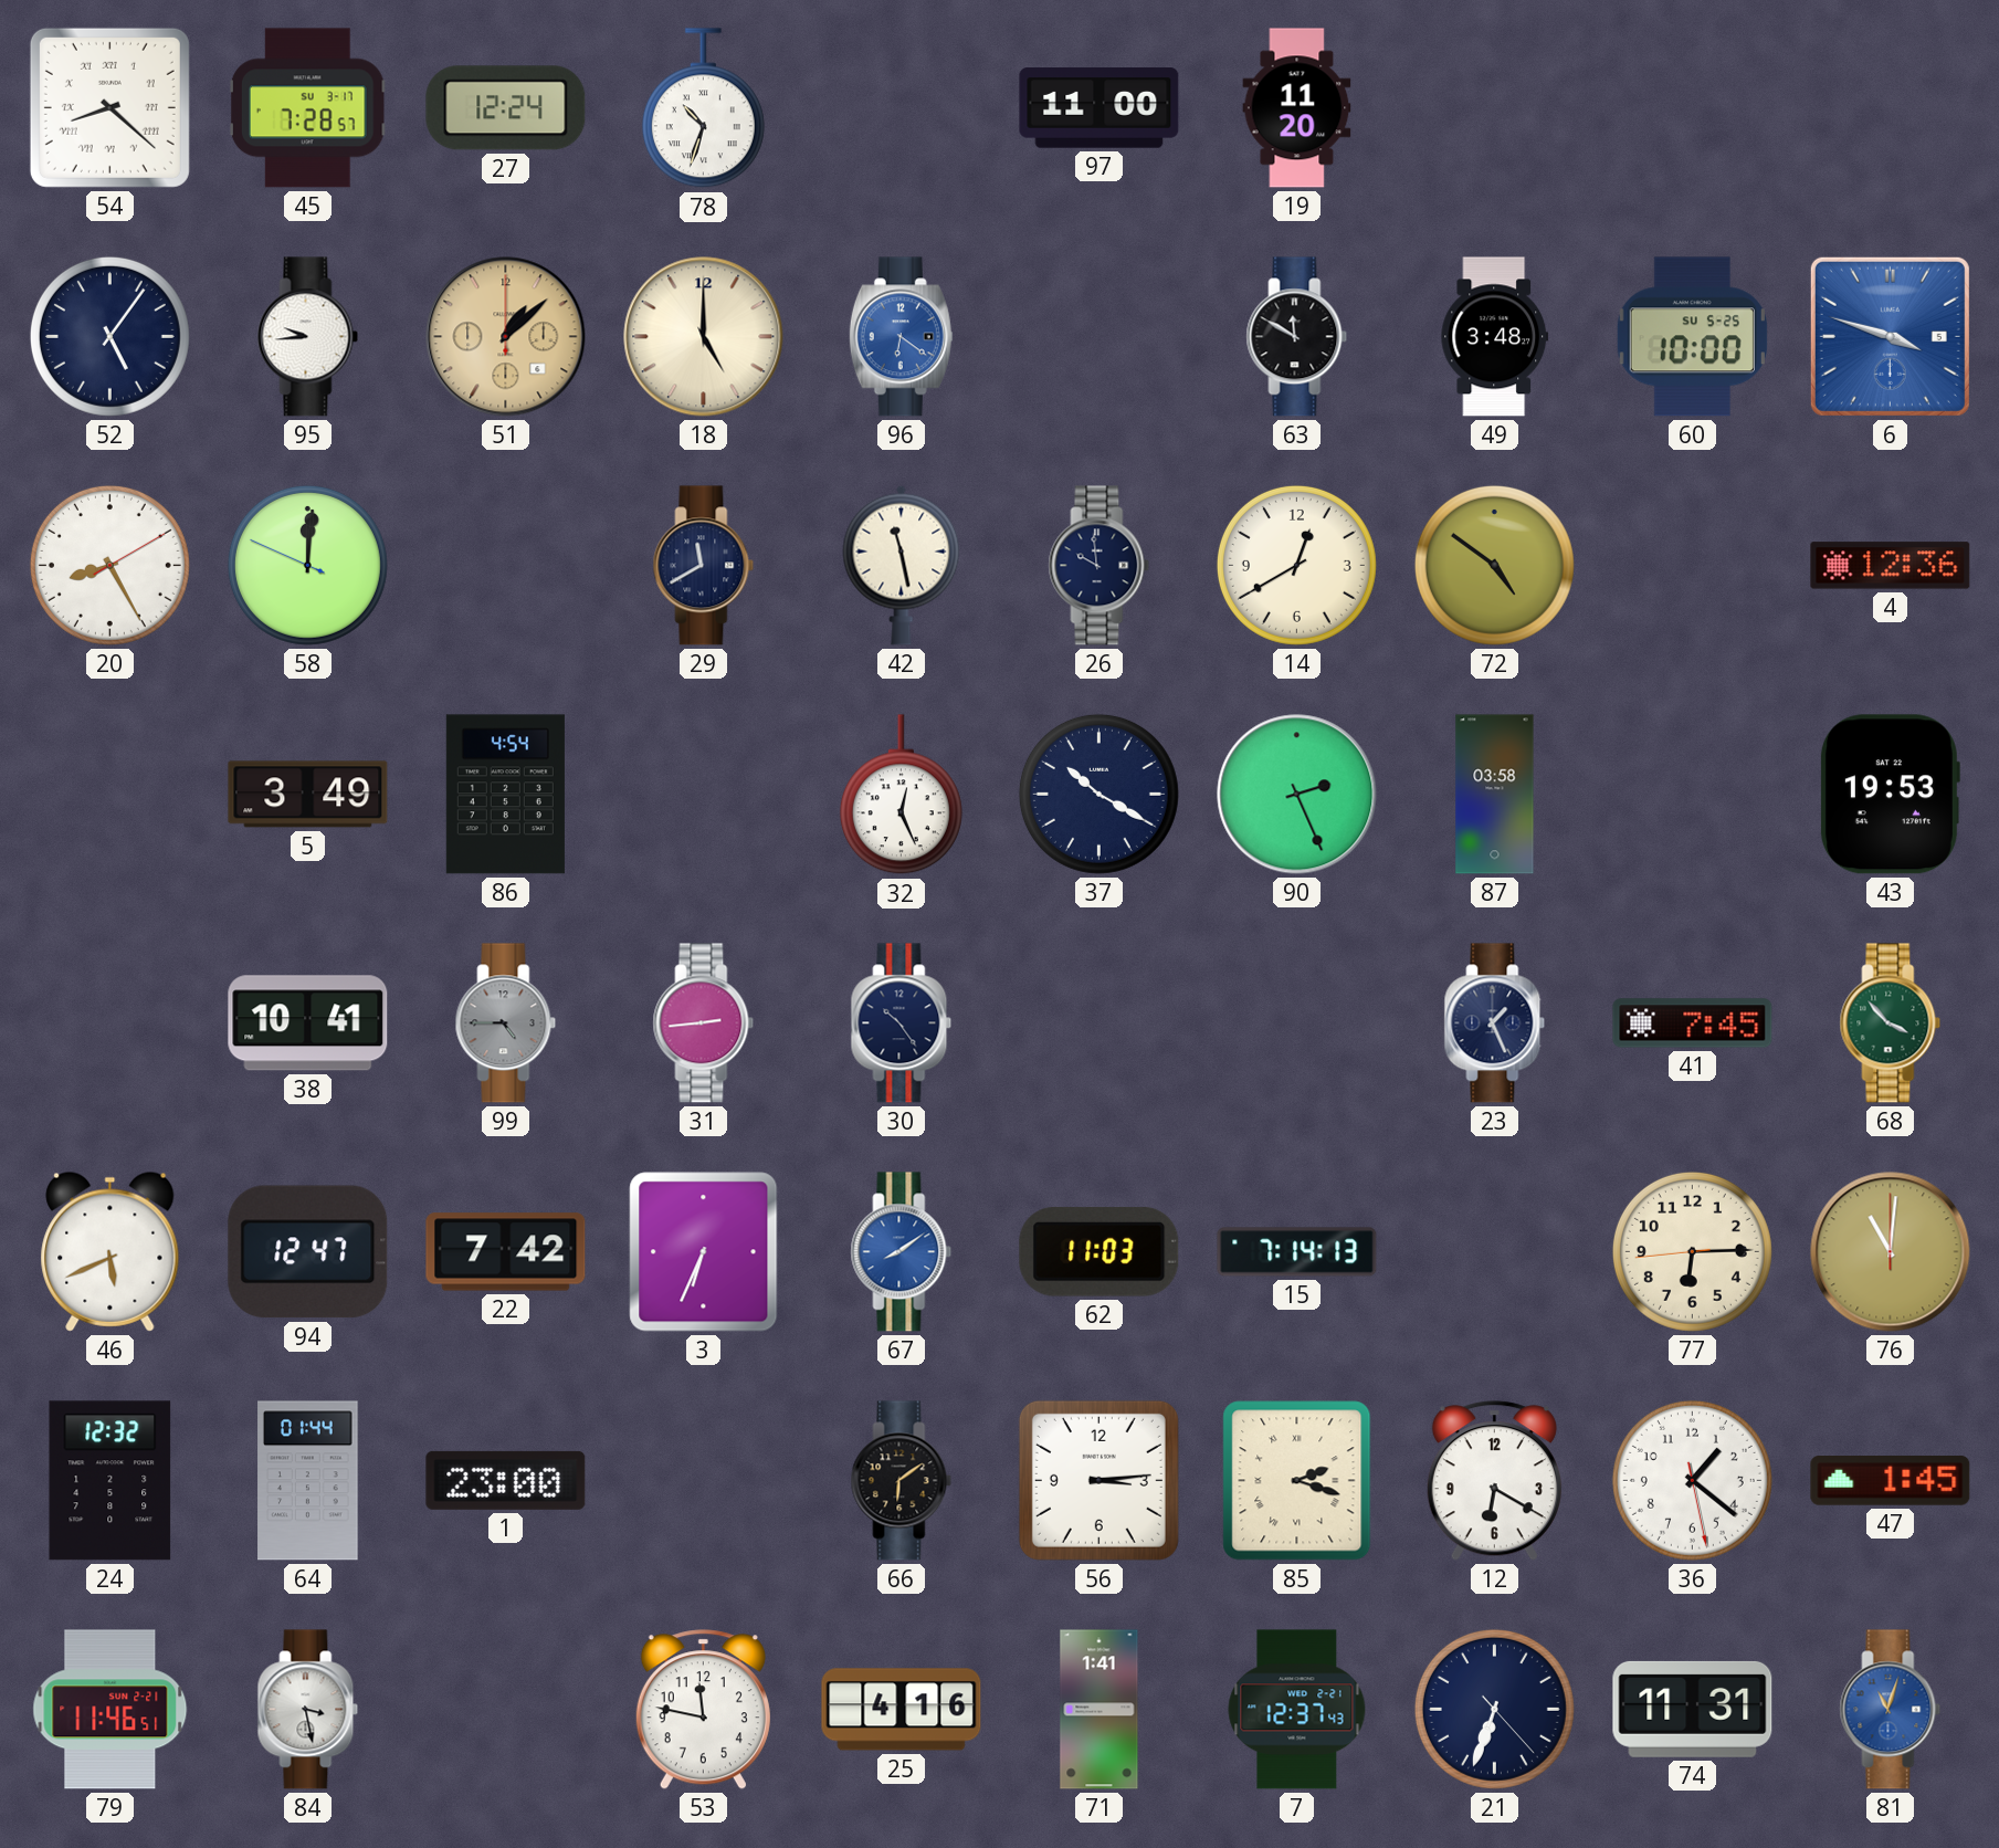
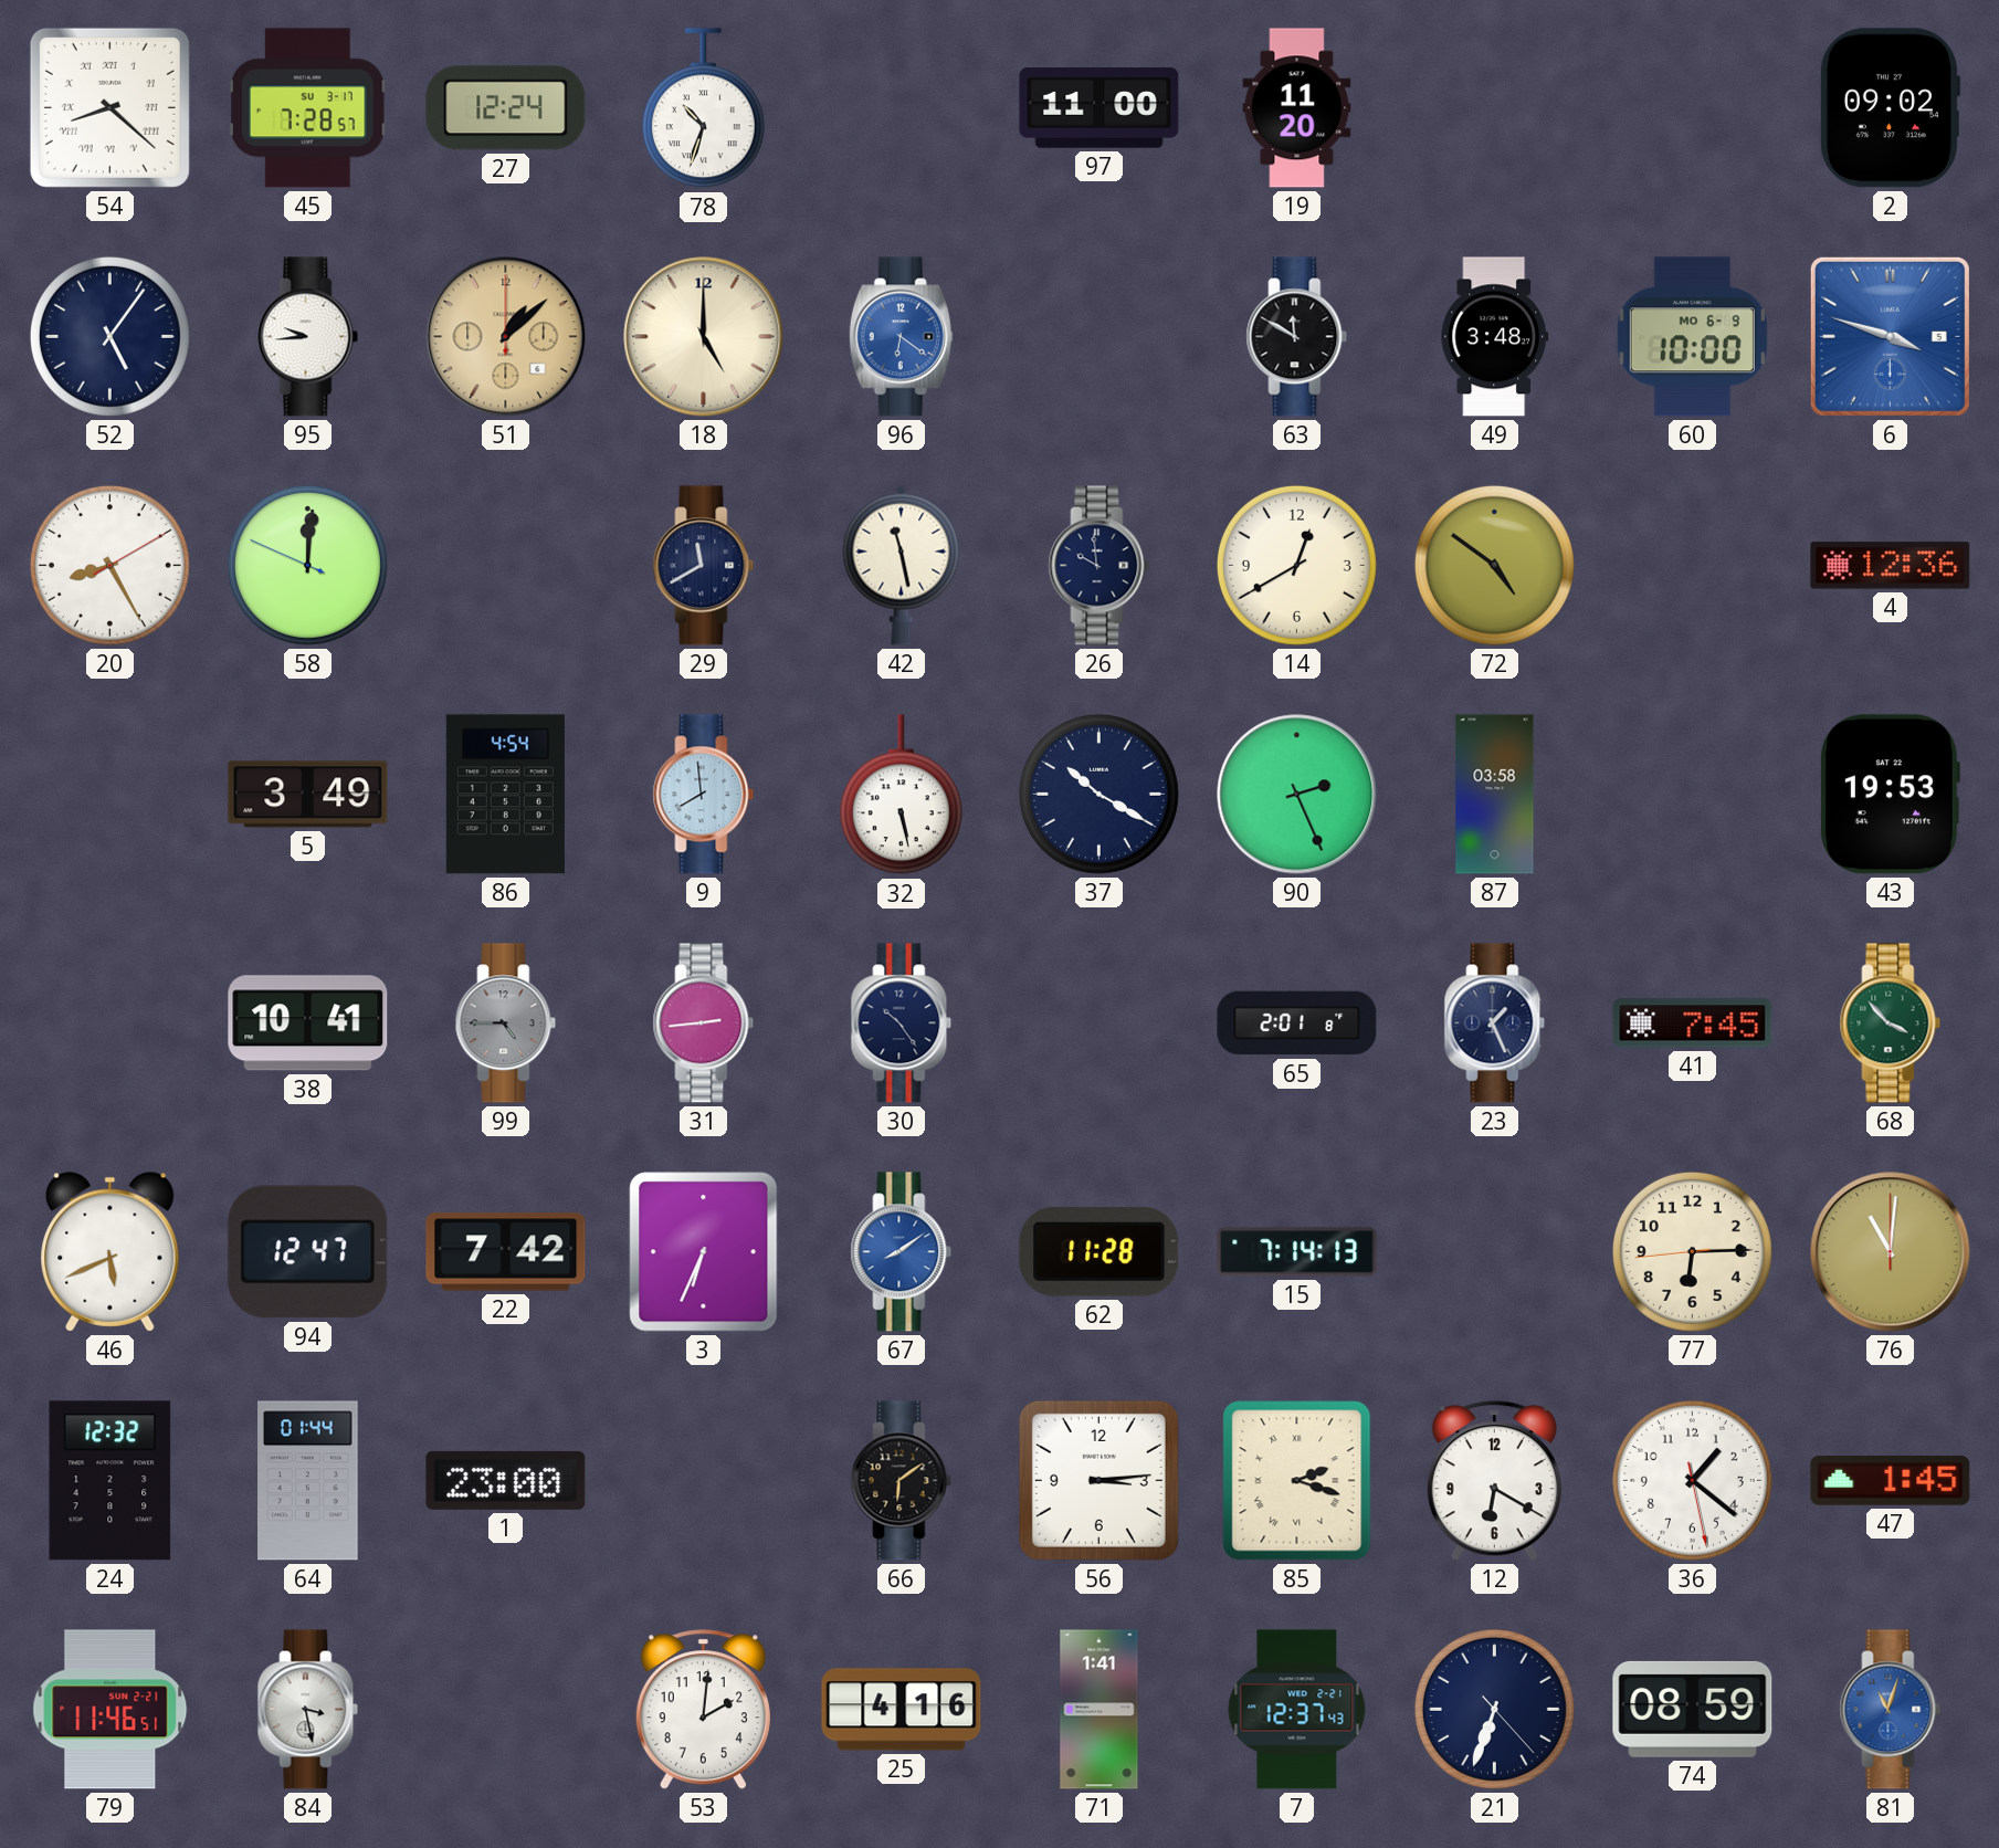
2: none -> 09:02 (1890, 108)
60 date: SU 5-25 -> MO 6-9 (1692, 337)
9: none -> 7:59 (704, 795)
32: 12:26 -> 5:28 (901, 795)
65: none -> 2:01 (1297, 1023)
62: 11:03 -> 11:28 (1100, 1252)
53: 11:47 -> 2:01 (703, 1710)
74: 11:31 -> 08:59 (1693, 1709)
